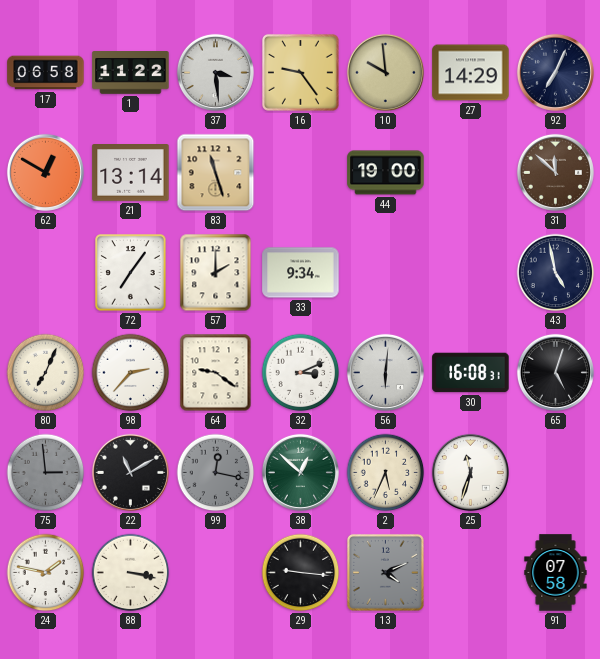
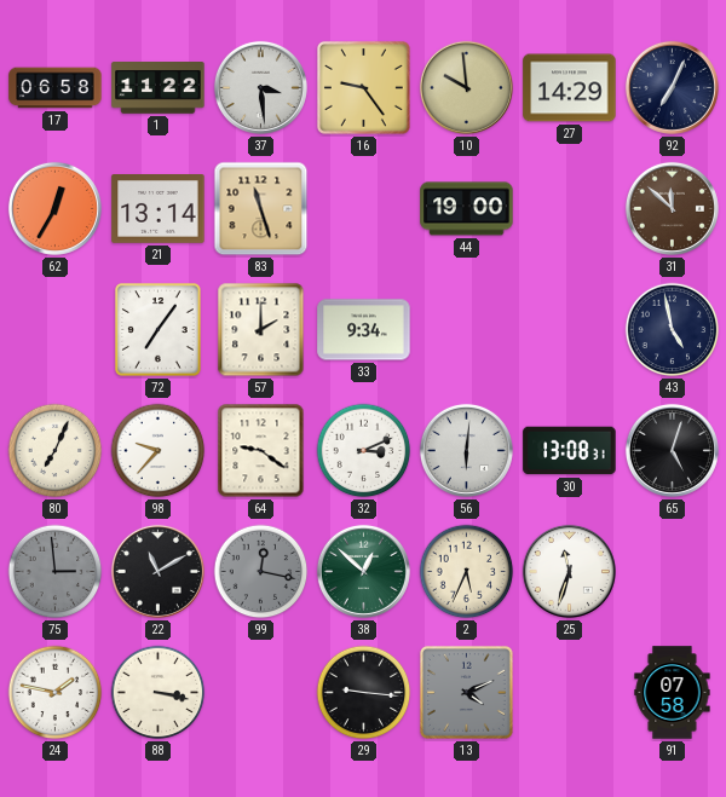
62: 12:50 -> 12:35 (54, 208)
98: 2:37 -> 9:37 (159, 451)
30: 16:08 -> 13:08 (570, 451)
